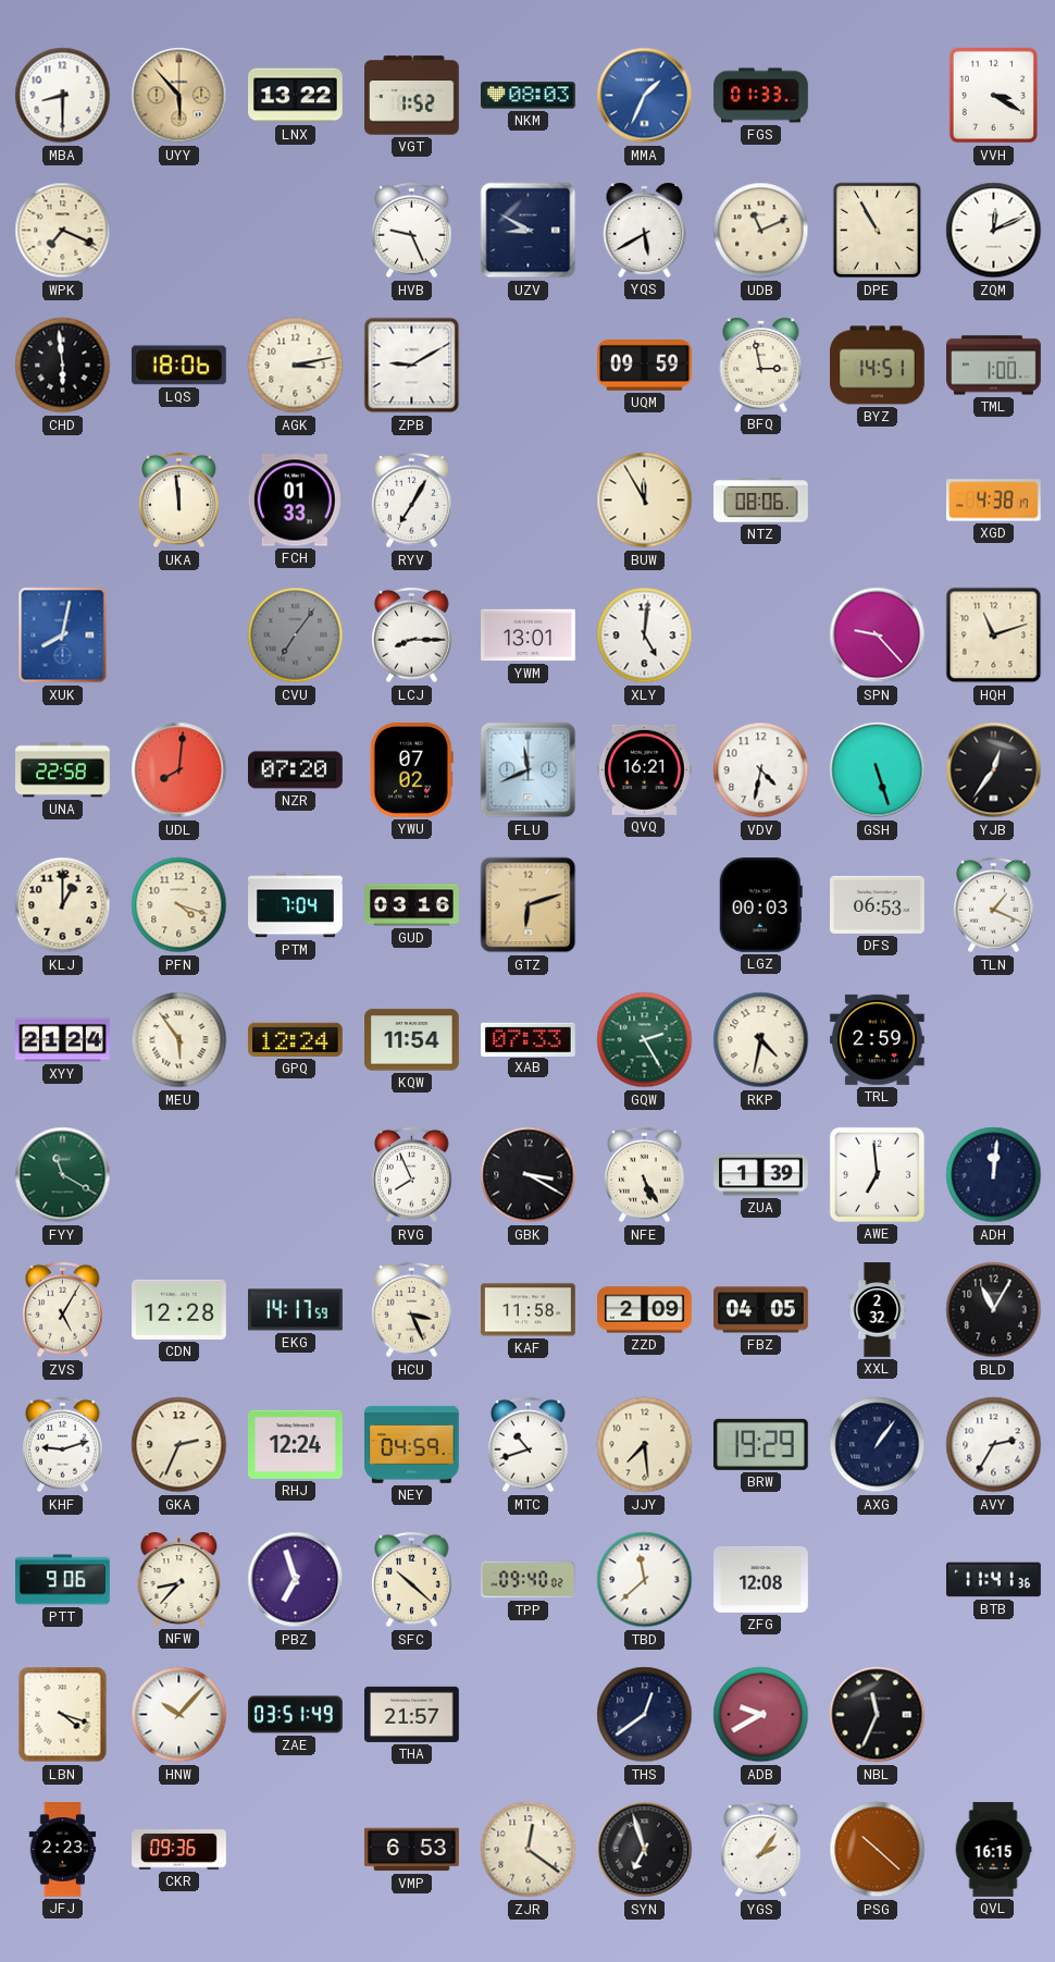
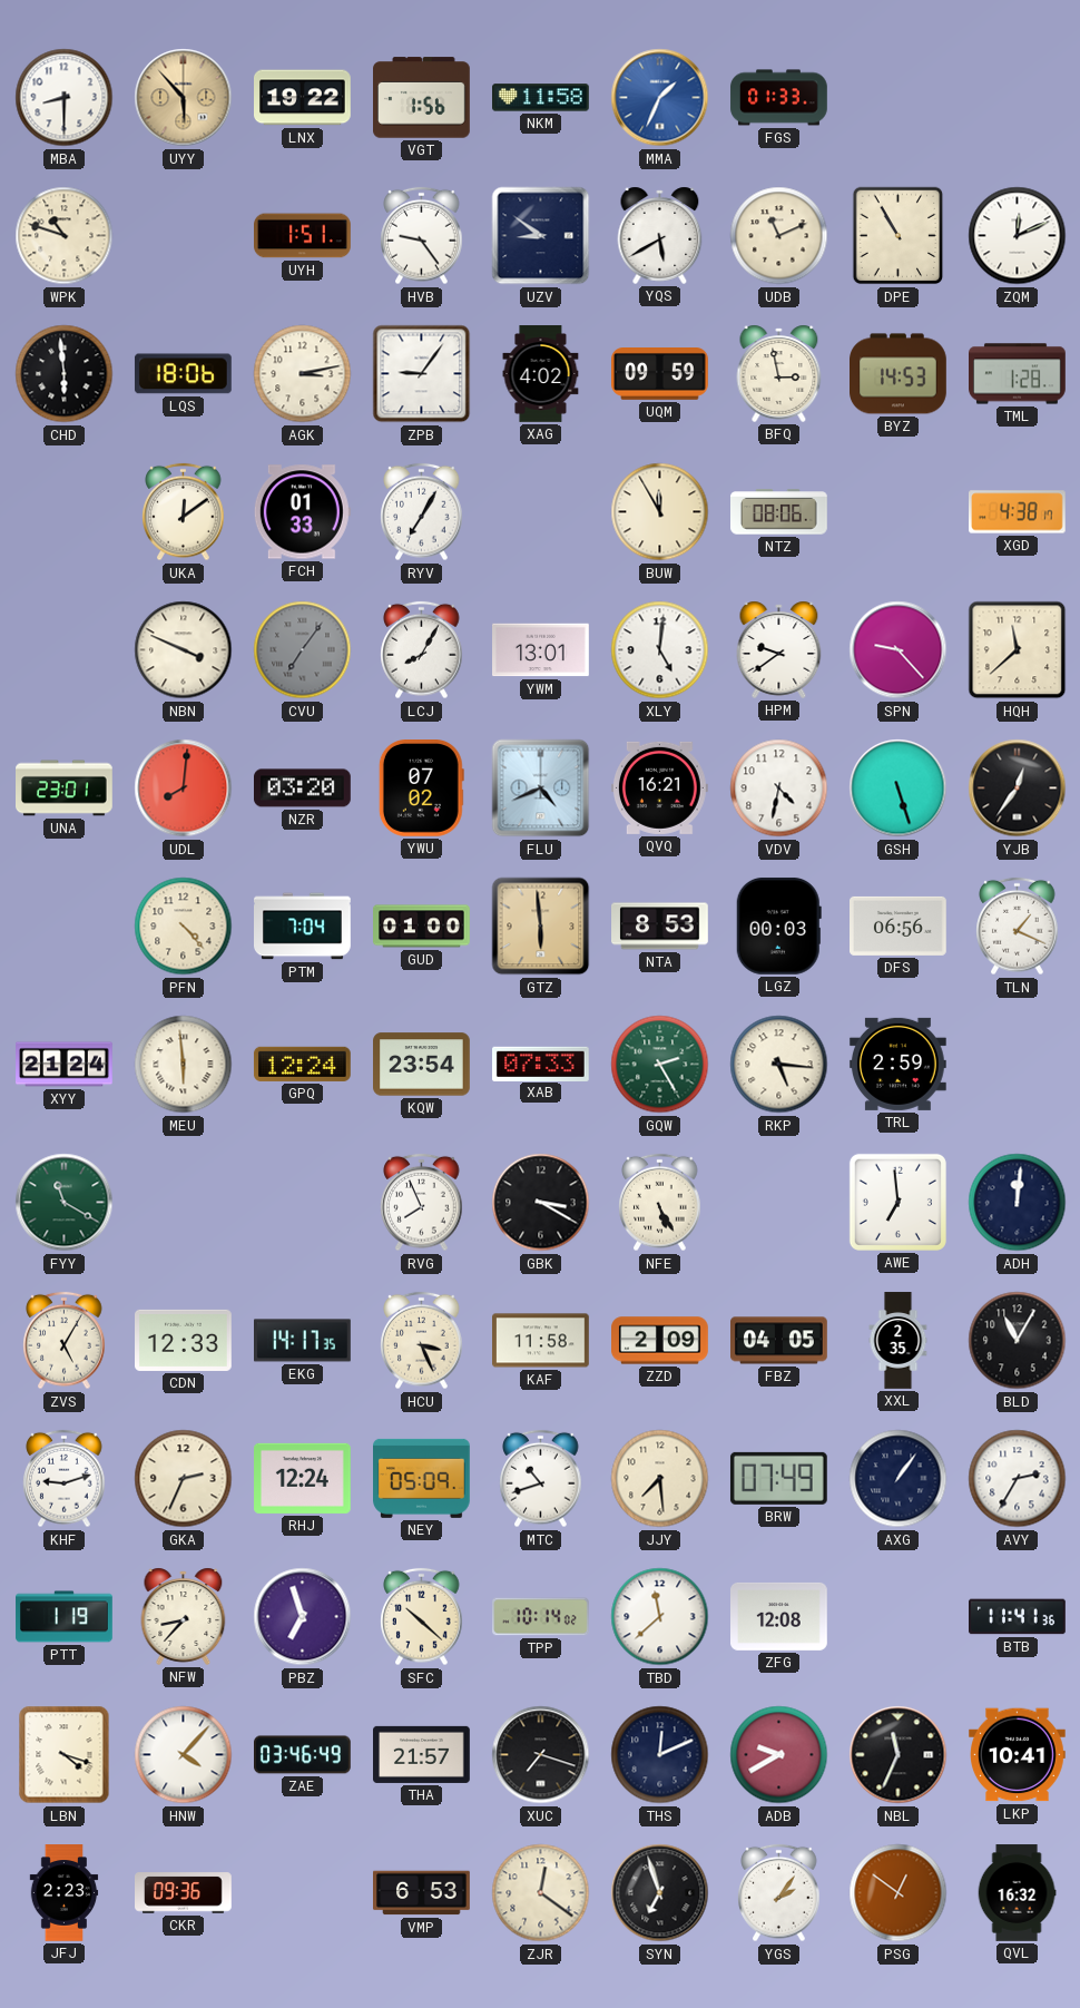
LNX: 13:22 -> 19:22 (303, 98)
VGT: 1:52 -> 1:56 (422, 98)
NKM: 08:03 -> 11:58 (541, 98)
VVH: 3:20 -> none (994, 96)
WPK: 7:19 -> 10:48 (65, 236)
UYH: none -> 1:51 (303, 236)
HVB: 9:26 -> 9:24 (422, 236)
UZV: 8:50 -> 8:51 (541, 236)
ZPB: 9:10 -> 9:06 (422, 374)
XAG: none -> 4:02 (541, 374)
BYZ: 14:51 -> 14:53 (899, 374)
TML: 1:00 -> 1:28 (1018, 374)
UKA: 11:59 -> 12:09 (184, 512)
XUK: 8:02 -> none (63, 636)
NBN: none -> 3:49 (184, 650)
LCJ: 8:15 -> 8:05 (422, 650)
HPM: none -> 9:39 (779, 649)
HQH: 11:12 -> 11:38 (1018, 650)
UNA: 22:58 -> 23:01 (65, 788)
NZR: 07:20 -> 03:20 (303, 788)
FLU: 11:41 -> 4:41 (541, 788)
KLJ: 1:00 -> none (63, 905)
PFN: 4:18 -> 4:23 (184, 927)
GUD: 03:16 -> 01:00 (422, 927)
GTZ: 6:12 -> 5:59 (541, 927)
NTA: none -> 8:53 (660, 927)
DFS: 06:53 -> 06:56 (899, 925)
MEU: 5:54 -> 5:59 (184, 1065)
KQW: 11:54 -> 23:54 (422, 1065)
RKP: 4:32 -> 5:16 (779, 1065)
ZUA: 1:39 -> none (761, 1175)
CDN: 12:28 -> 12:33 (184, 1340)
EKG: 14:17:59 -> 14:17:35 (303, 1341)
XXL: 2:32 -> 2:35 (899, 1341)
NEY: 04:59 -> 05:09 (422, 1478)
BRW: 19:29 -> 07:49 (778, 1478)
PTT: 9:06 -> 1:19 (65, 1617)
TPP: 09:40 -> 10:14 (541, 1617)
HNW: 10:07 -> 4:07 (184, 1755)
ZAE: 03:51 -> 03:46 (303, 1755)
XUC: none -> 7:18 (541, 1755)
THS: 12:39 -> 12:11 (660, 1755)
LKP: none -> 10:41 (1018, 1755)
PSG: 10:22 -> 12:51 (899, 1893)
QVL: 16:15 -> 16:32 (1017, 1893)
